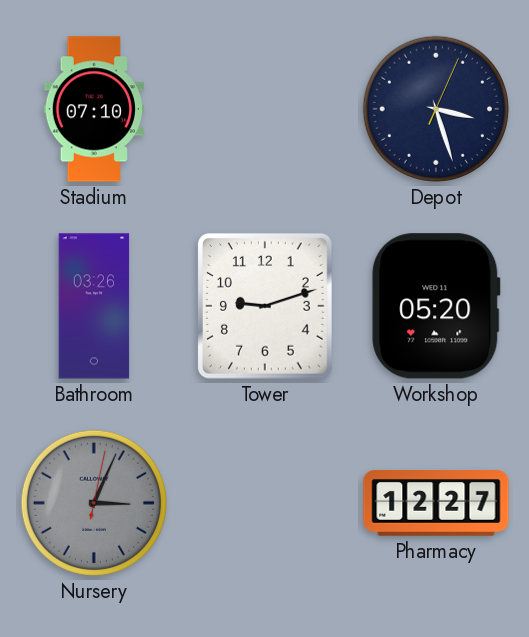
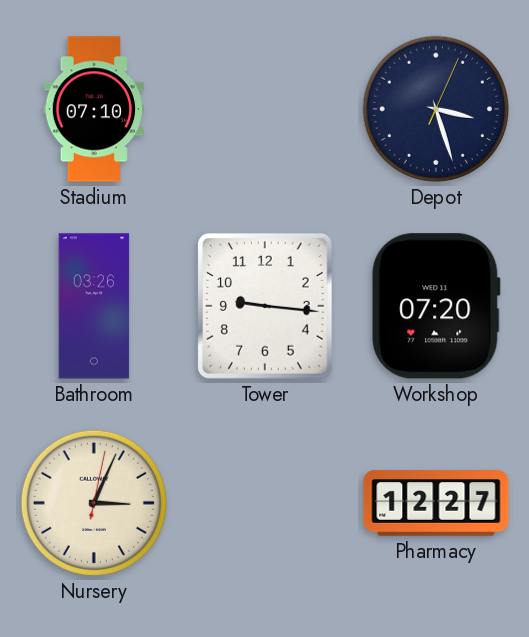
Tower: 9:12 -> 9:16 (265, 307)
Workshop: 05:20 -> 07:20 (436, 306)
Nursery dial: grey -> cream (94, 503)
